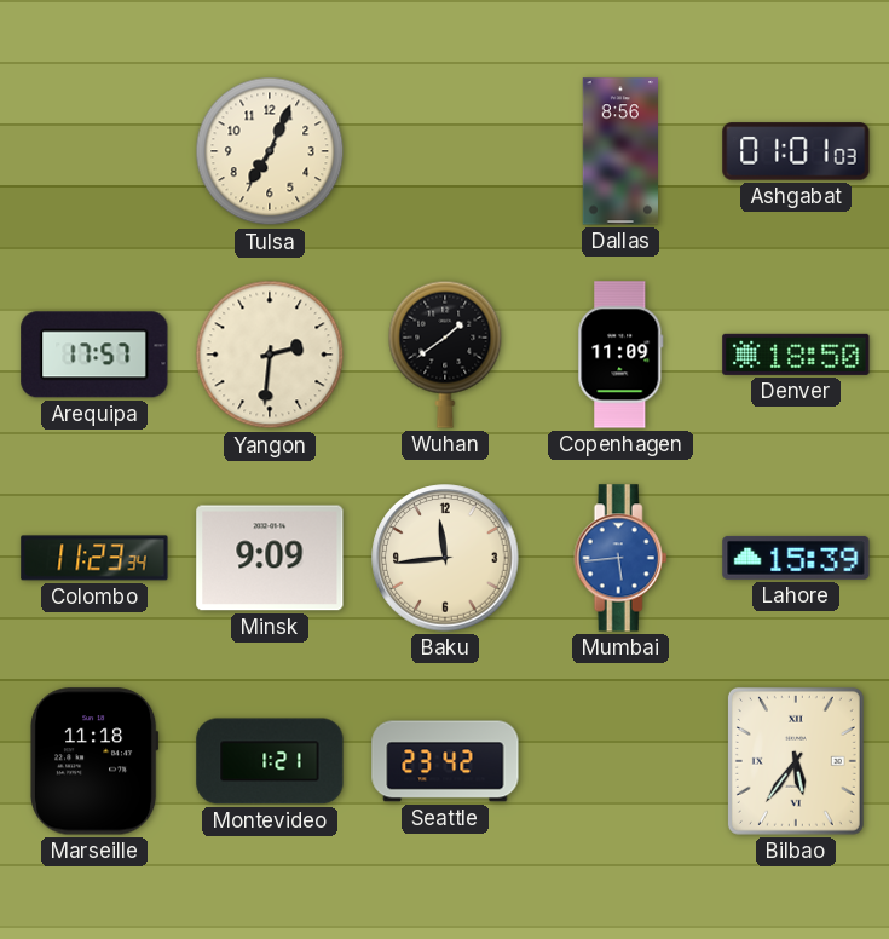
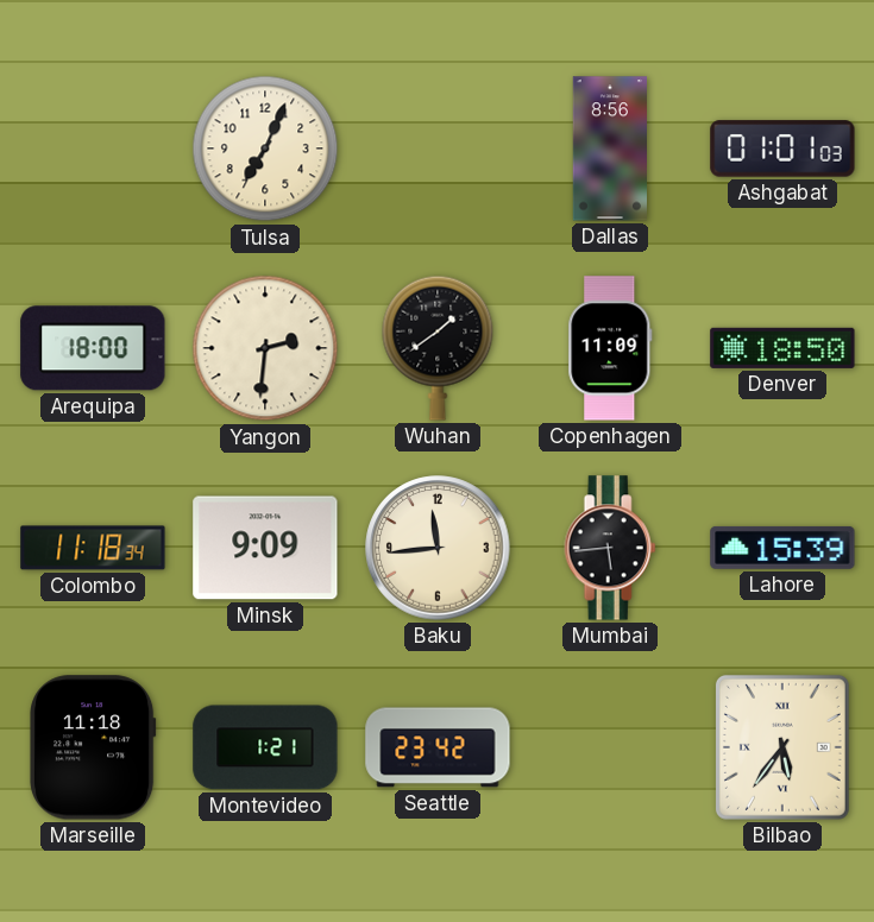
Arequipa: 17:57 -> 18:00 (93, 348)
Colombo: 11:23 -> 11:18 (93, 548)
Mumbai dial: blue -> black (610, 548)
